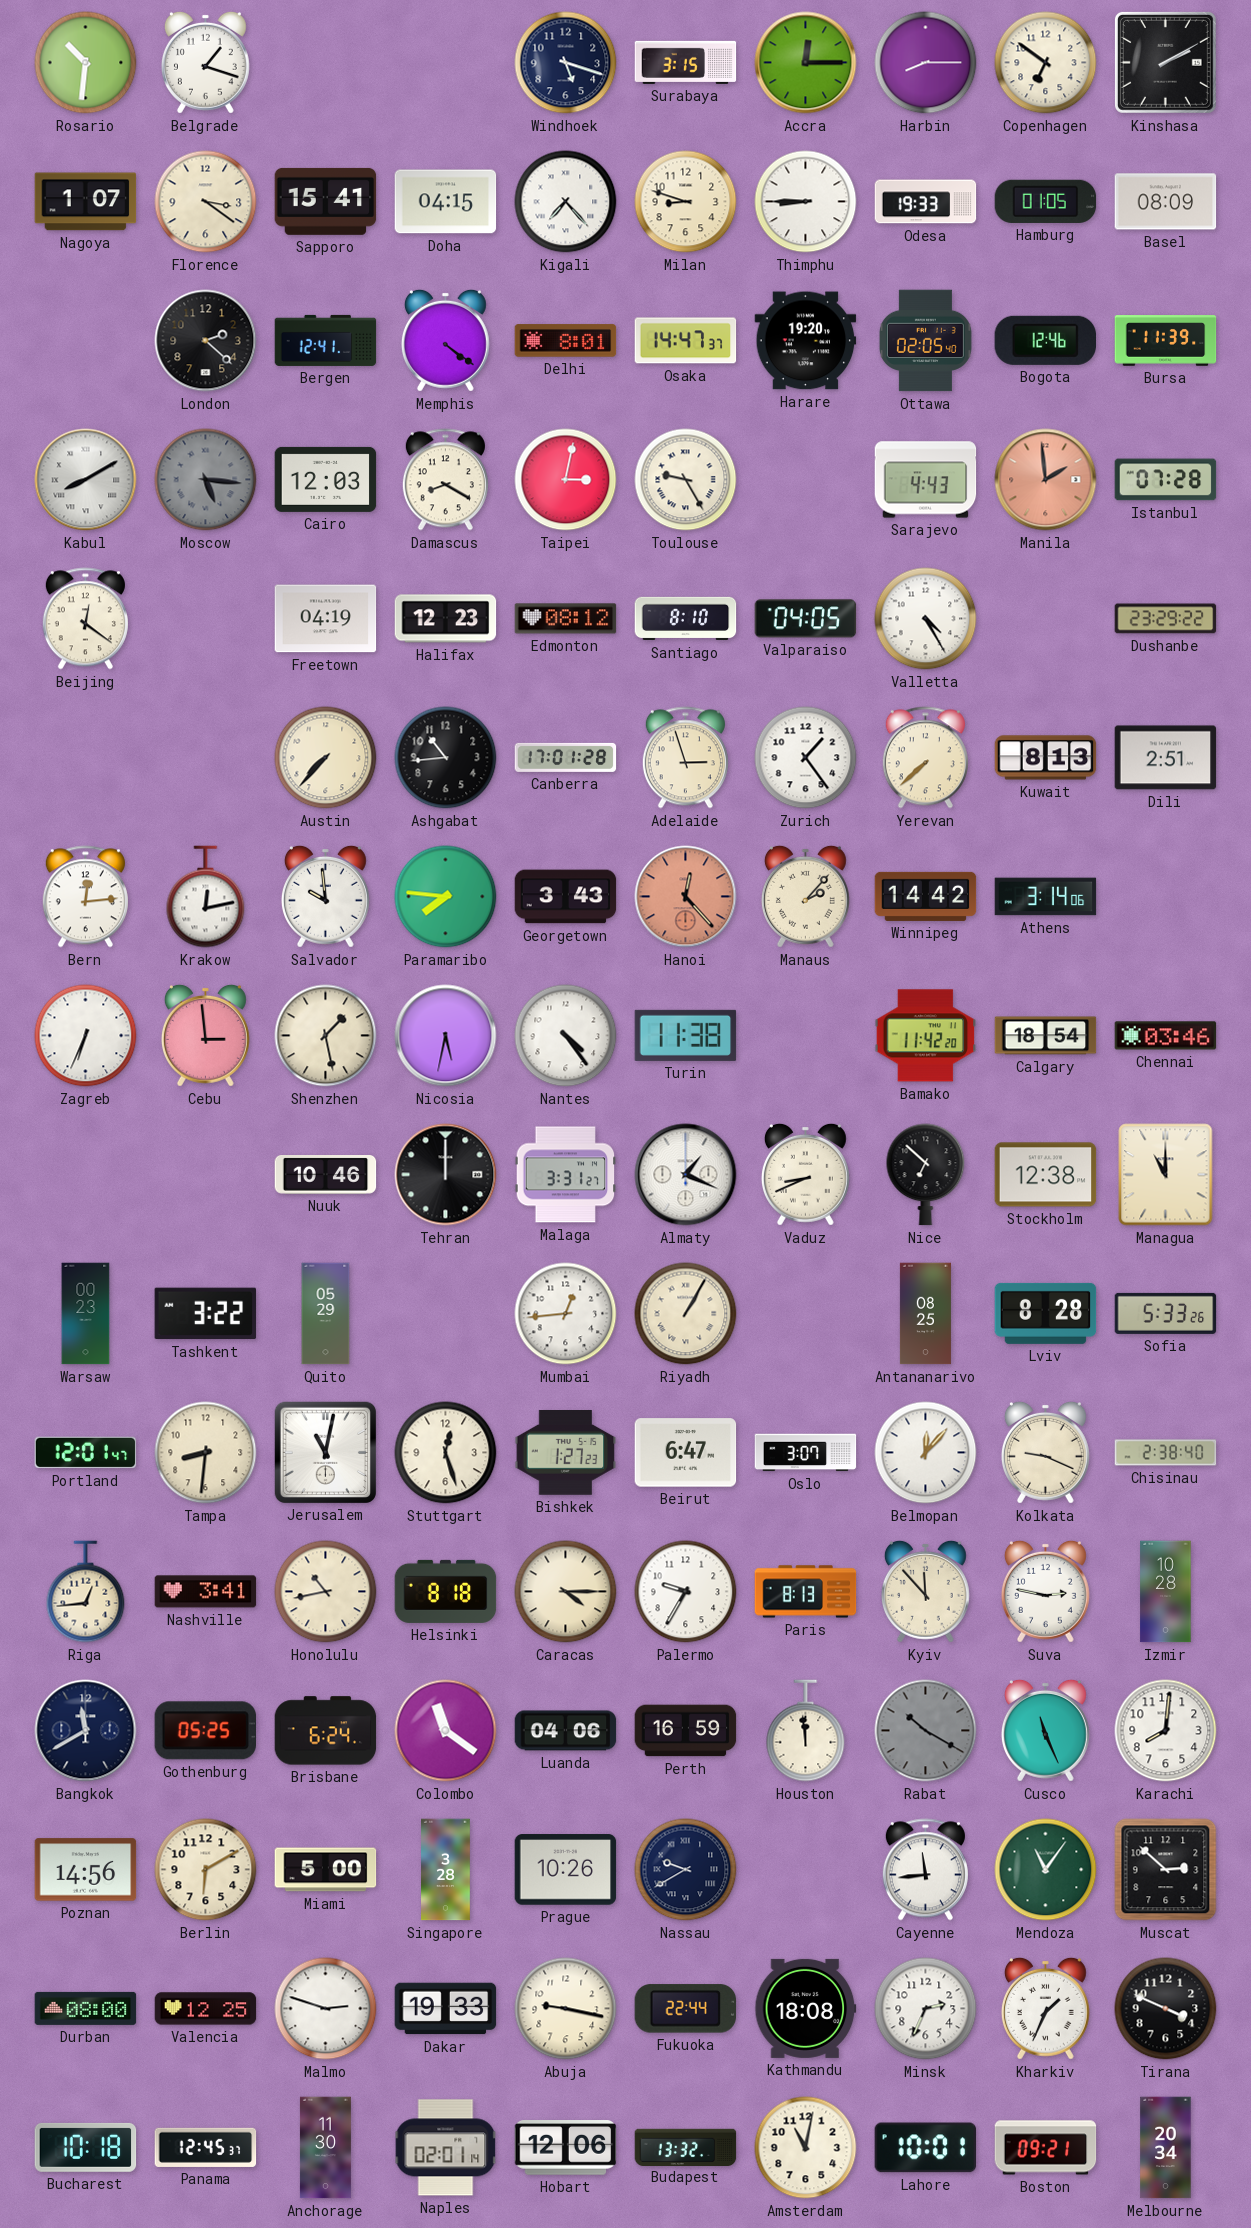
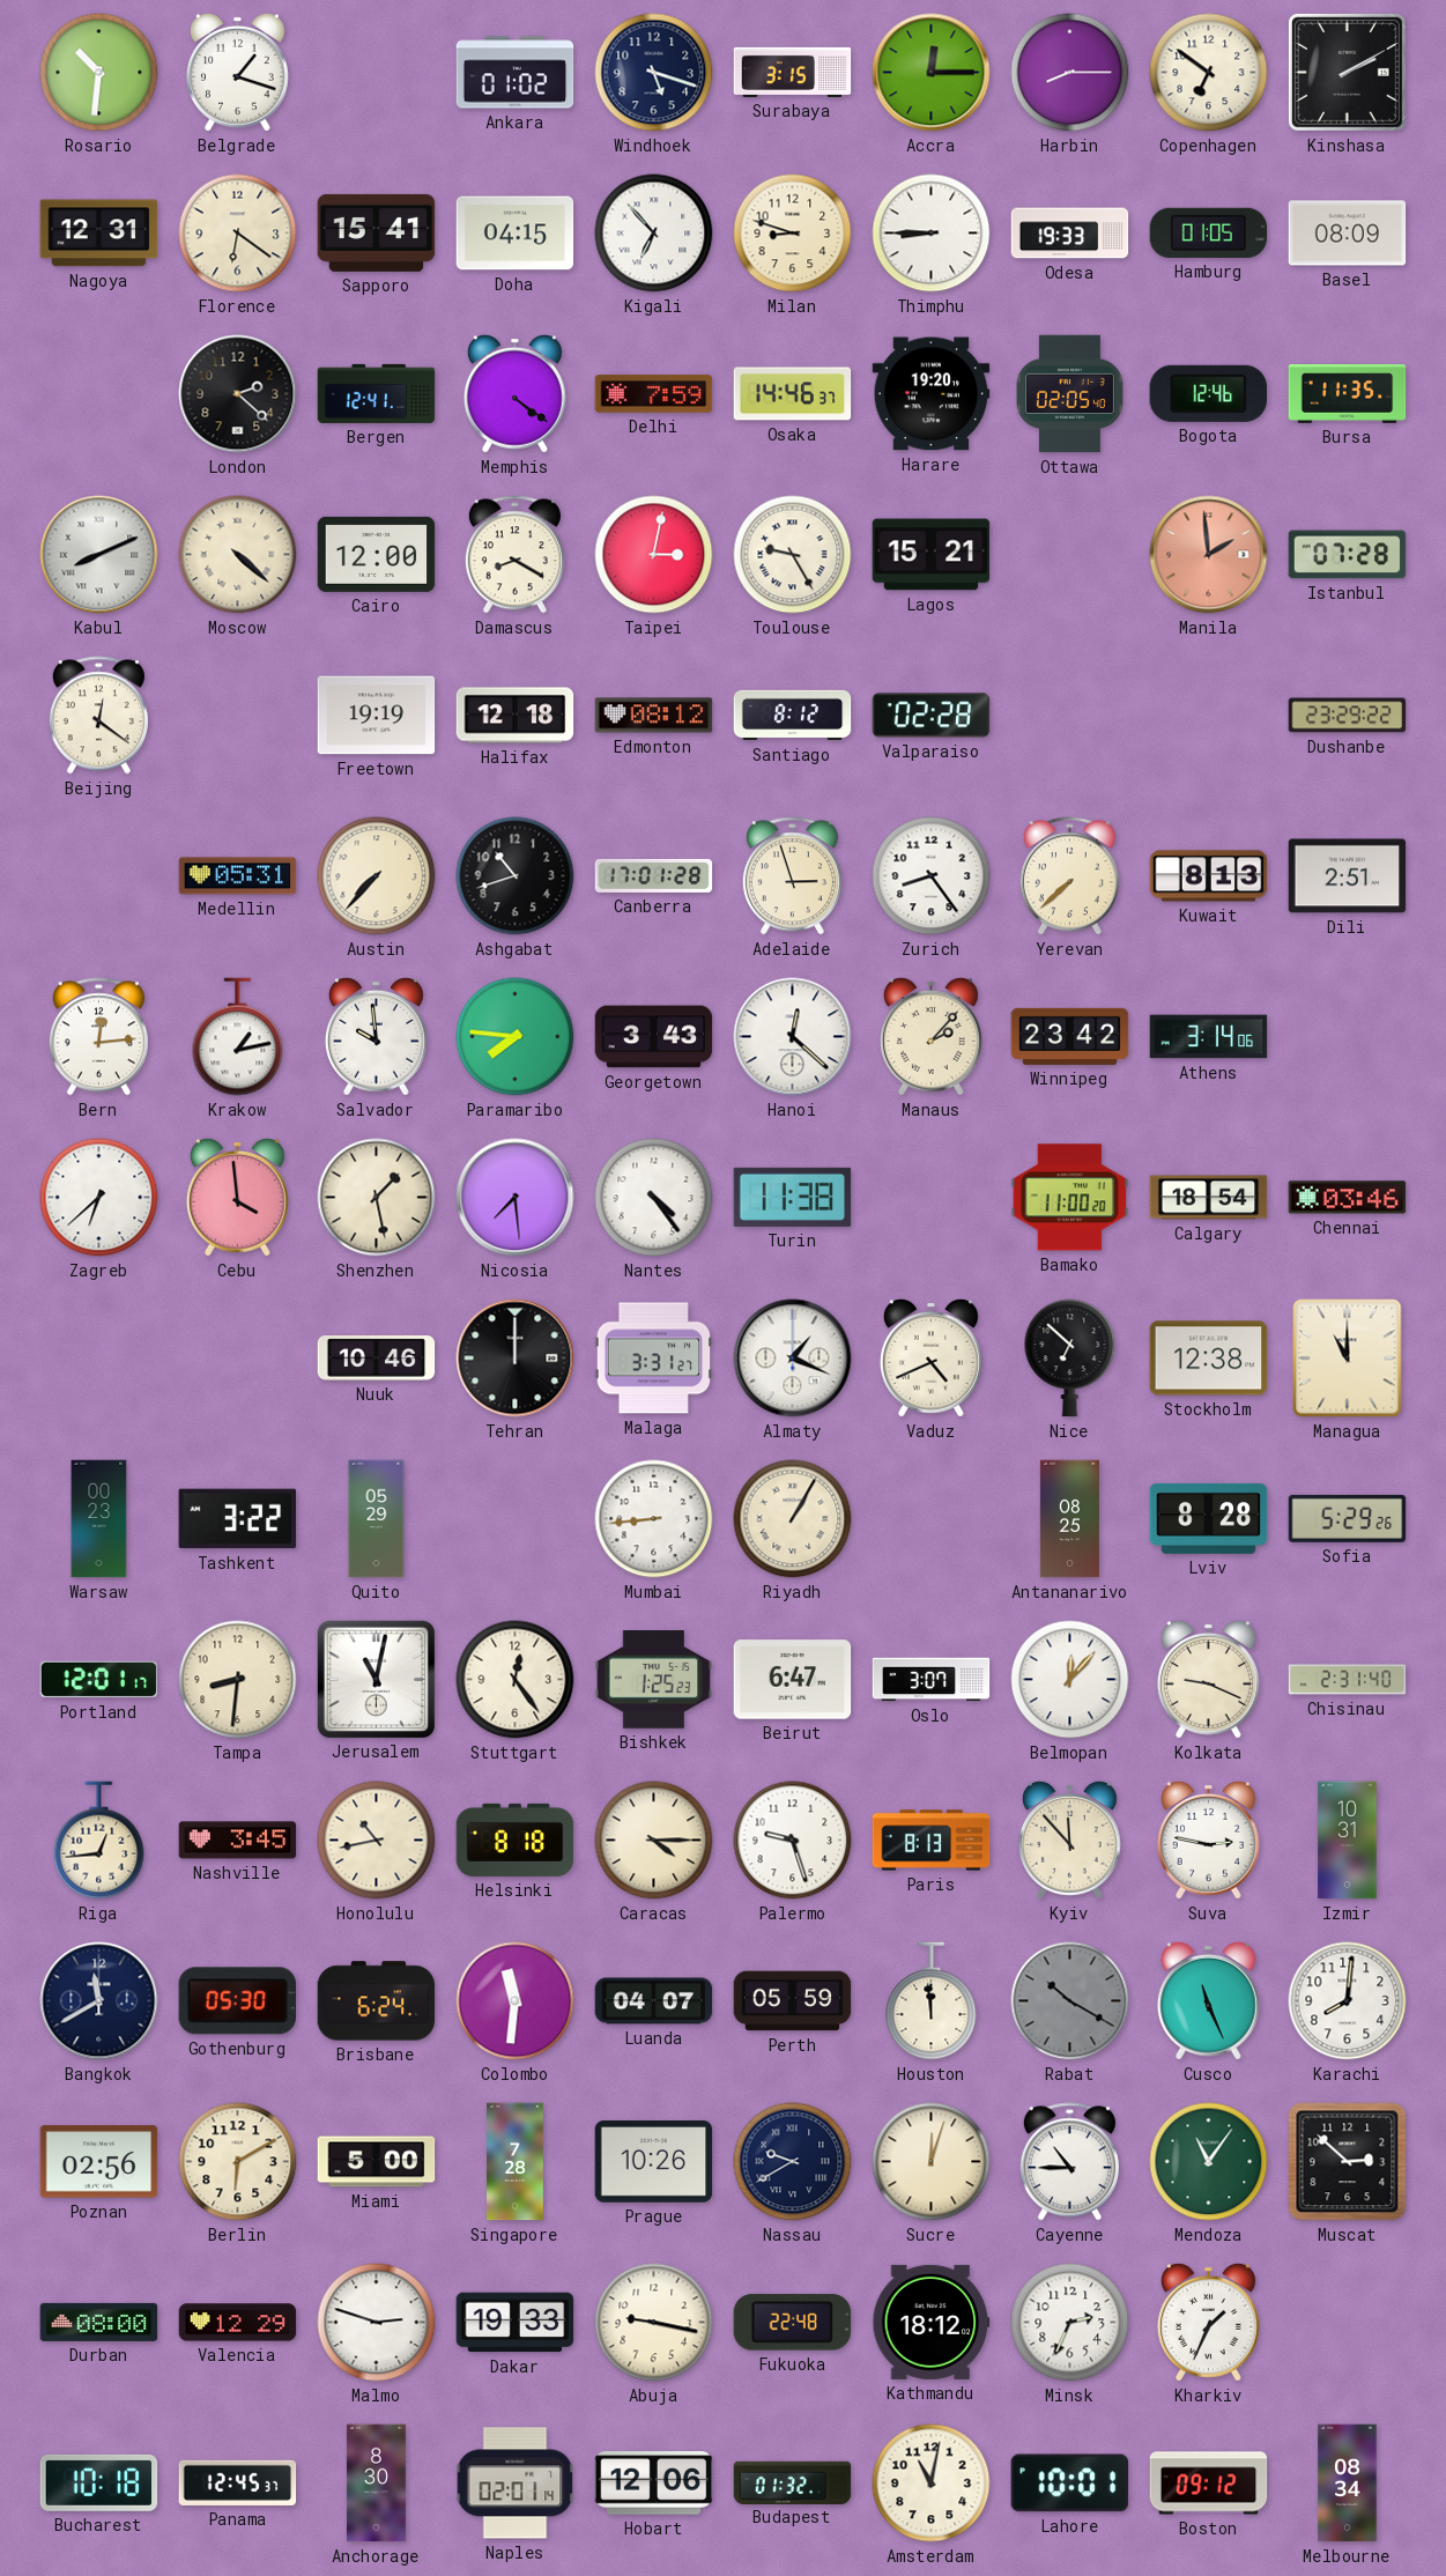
Ankara: none -> 01:02 (516, 73)
Nagoya: 1:07 -> 12:31 (99, 234)
Florence: 3:21 -> 6:21 (238, 234)
Kigali: 7:23 -> 6:53 (654, 234)
Delhi: 8:01 -> 7:59 (654, 394)
Osaka: 14:47 -> 14:46 (793, 394)
Bursa: 11:39 -> 11:35 (1348, 394)
Kabul: 8:10 -> 8:11 (99, 555)
Moscow: 5:16 -> 4:22 (238, 555)
Moscow dial: grey -> cream (238, 555)
Cairo: 12:03 -> 12:00 (377, 554)
Lagos: none -> 15:21 (932, 555)
Sarajevo: 4:43 -> none (926, 480)
Freetown: 04:19 -> 19:19 (377, 716)
Halifax: 12:23 -> 12:18 (516, 716)
Santiago: 8:10 -> 8:12 (793, 716)
Valparaiso: 04:05 -> 02:28 (932, 716)
Valletta: 4:25 -> none (926, 619)
Medellin: none -> 05:31 (238, 876)
Ashgabat: 10:44 -> 10:42 (516, 876)
Zurich: 1:24 -> 8:24 (932, 876)
Krakow: 12:13 -> 1:13 (238, 1037)
Hanoi: 12:23 -> 12:22 (793, 1037)
Hanoi dial: salmon -> white (793, 1037)
Winnipeg: 14:42 -> 23:42 (1070, 1036)
Zagreb: 6:34 -> 6:38 (99, 1198)
Cebu: 2:59 -> 3:59 (237, 1197)
Nicosia: 5:32 -> 7:29 (516, 1198)
Bamako: 11:42 -> 11:00 (1070, 1198)
Vaduz: 8:41 -> 4:41 (930, 1357)
Mumbai: 12:44 -> 8:44 (654, 1519)
Sofia: 5:33 -> 5:29 (1348, 1518)
Portland: 12:01:47 -> 12:01:17 (99, 1680)
Stuttgart: 12:27 -> 12:24 (516, 1680)
Bishkek: 1:27 -> 1:25 (654, 1680)
Chisinau: 2:38 -> 2:31 (1348, 1680)
Nashville: 3:41 -> 3:45 (238, 1841)
Palermo: 9:35 -> 9:27 (793, 1841)
Izmir: 10:28 -> 10:31 (1348, 1841)
Gothenburg: 05:25 -> 05:30 (237, 2001)
Colombo: 11:21 -> 11:31 (516, 2001)
Luanda: 04:06 -> 04:07 (654, 2001)
Perth: 16:59 -> 05:59 (793, 2001)
Poznan: 14:56 -> 02:56 (99, 2162)
Singapore: 3:28 -> 7:28 (516, 2162)
Sucre: none -> 12:03 (932, 2162)
Cayenne: 11:44 -> 10:45 (1069, 2162)
Valencia: 12:25 -> 12:29 (238, 2323)
Fukuoka: 22:44 -> 22:48 (793, 2323)
Kathmandu: 18:08 -> 18:12 (932, 2322)
Tirana: 3:49 -> none (1166, 2009)
Anchorage: 11:30 -> 8:30 (376, 2484)
Budapest: 13:32 -> 01:32 (793, 2482)
Boston: 09:21 -> 09:12 (1209, 2484)
Melbourne: 20:34 -> 08:34 (1348, 2484)
